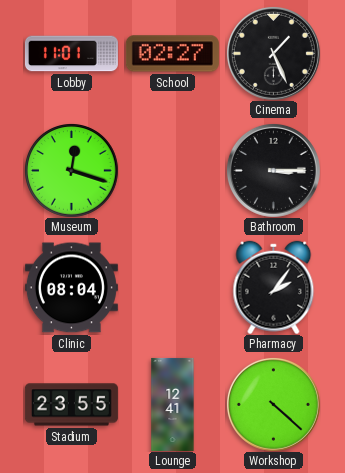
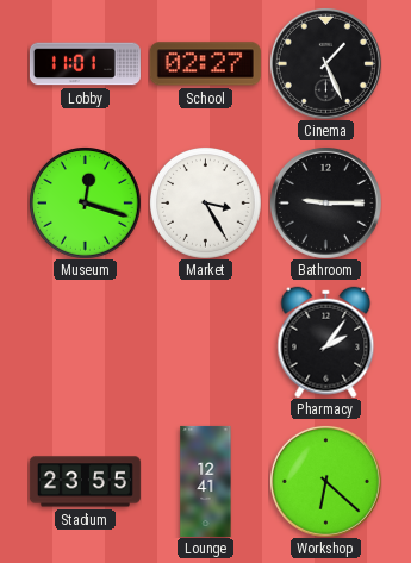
Market: none -> 3:25 (206, 204)
Bathroom: 3:15 -> 9:15 (325, 202)
Clinic: 08:04 -> none (71, 288)
Workshop: 4:22 -> 6:22 (325, 481)
